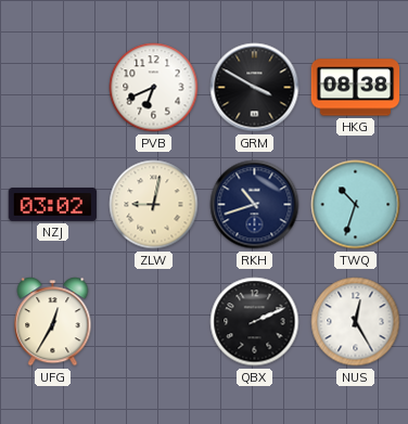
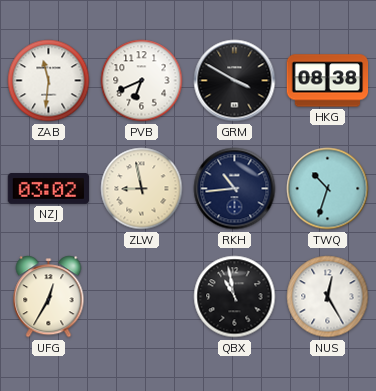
ZAB: none -> 11:31 (49, 81)
ZLW: 9:02 -> 8:58 (142, 189)
RKH: 10:42 -> 10:44 (235, 189)
QBX: 2:11 -> 10:58 (235, 297)
